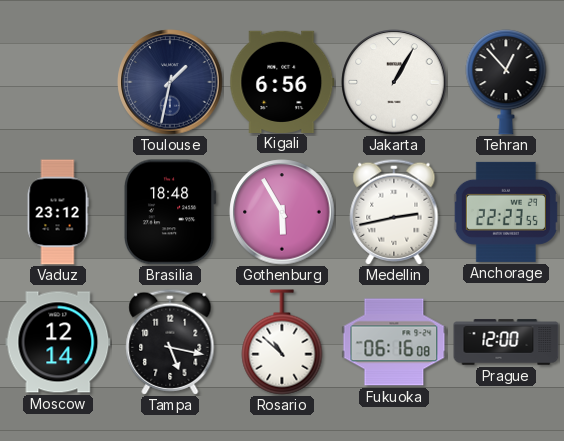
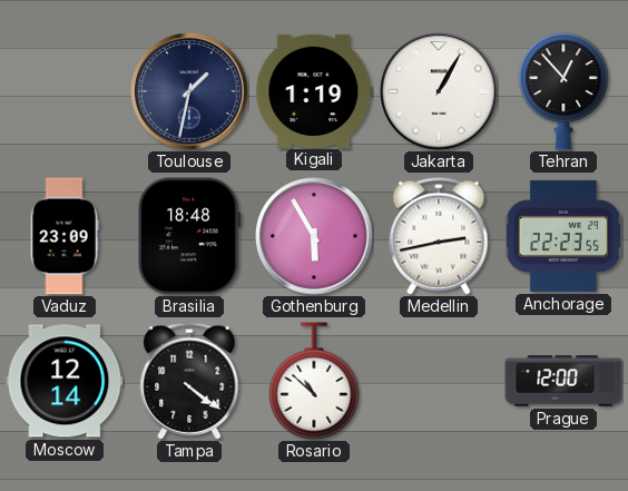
Kigali: 6:56 -> 1:19 (314, 90)
Vaduz: 23:12 -> 23:09 (65, 236)
Tampa: 5:17 -> 4:21 (189, 381)
Fukuoka: 06:16 -> none (394, 342)
